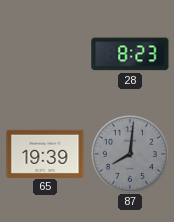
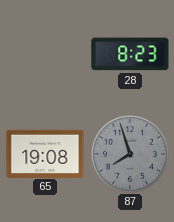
65: 19:39 -> 19:08 (45, 153)
87: 8:01 -> 7:57 (130, 154)
